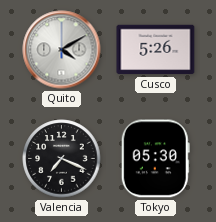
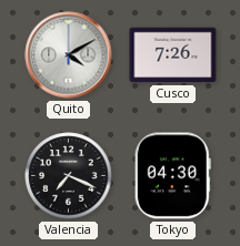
Cusco: 5:26 -> 7:26 (173, 55)
Tokyo: 05:30 -> 04:30 (172, 176)
